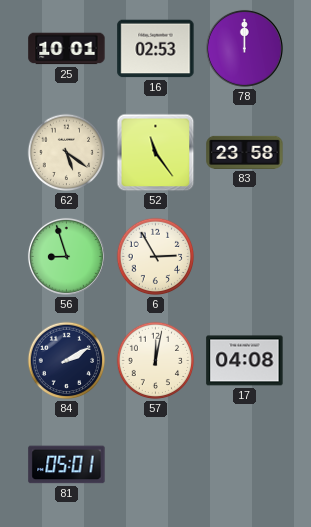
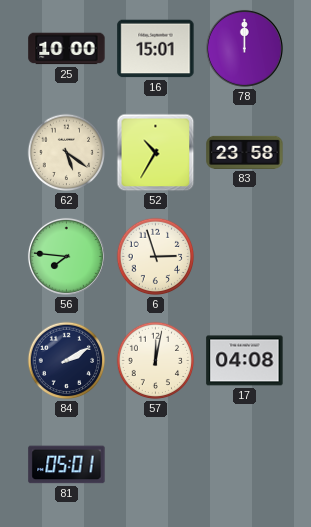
25: 10:01 -> 10:00 (67, 49)
16: 02:53 -> 15:01 (156, 49)
52: 11:24 -> 10:35 (156, 153)
56: 8:57 -> 7:46 (66, 256)
6: 2:55 -> 2:57 (156, 257)
